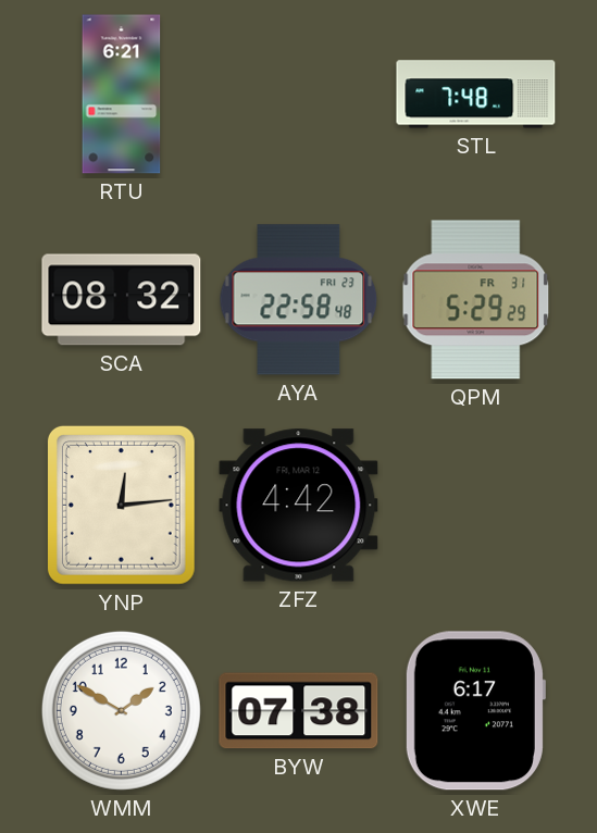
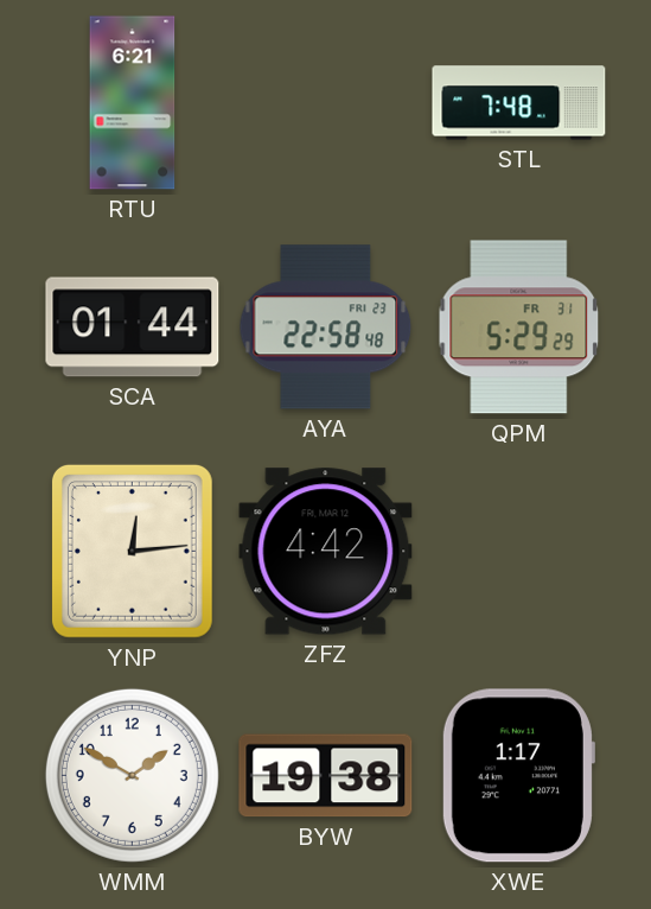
SCA: 08:32 -> 01:44 (133, 328)
BYW: 07:38 -> 19:38 (326, 776)
XWE: 6:17 -> 1:17 (518, 776)
